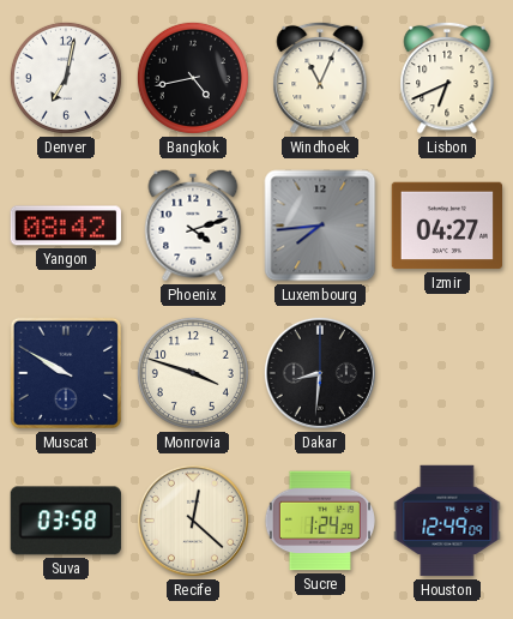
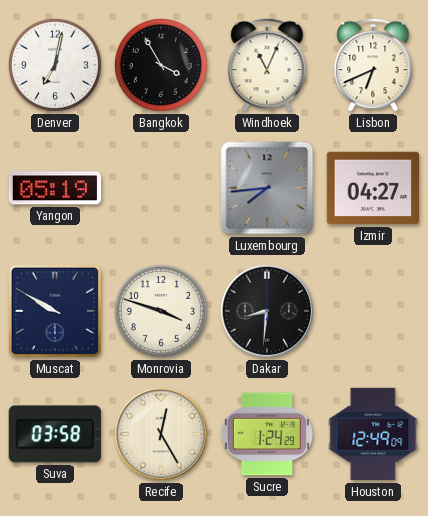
Bangkok: 4:43 -> 3:55 (161, 65)
Yangon: 08:42 -> 05:19 (54, 188)
Phoenix: 4:12 -> none (193, 226)
Recife: 12:22 -> 12:25 (161, 434)
